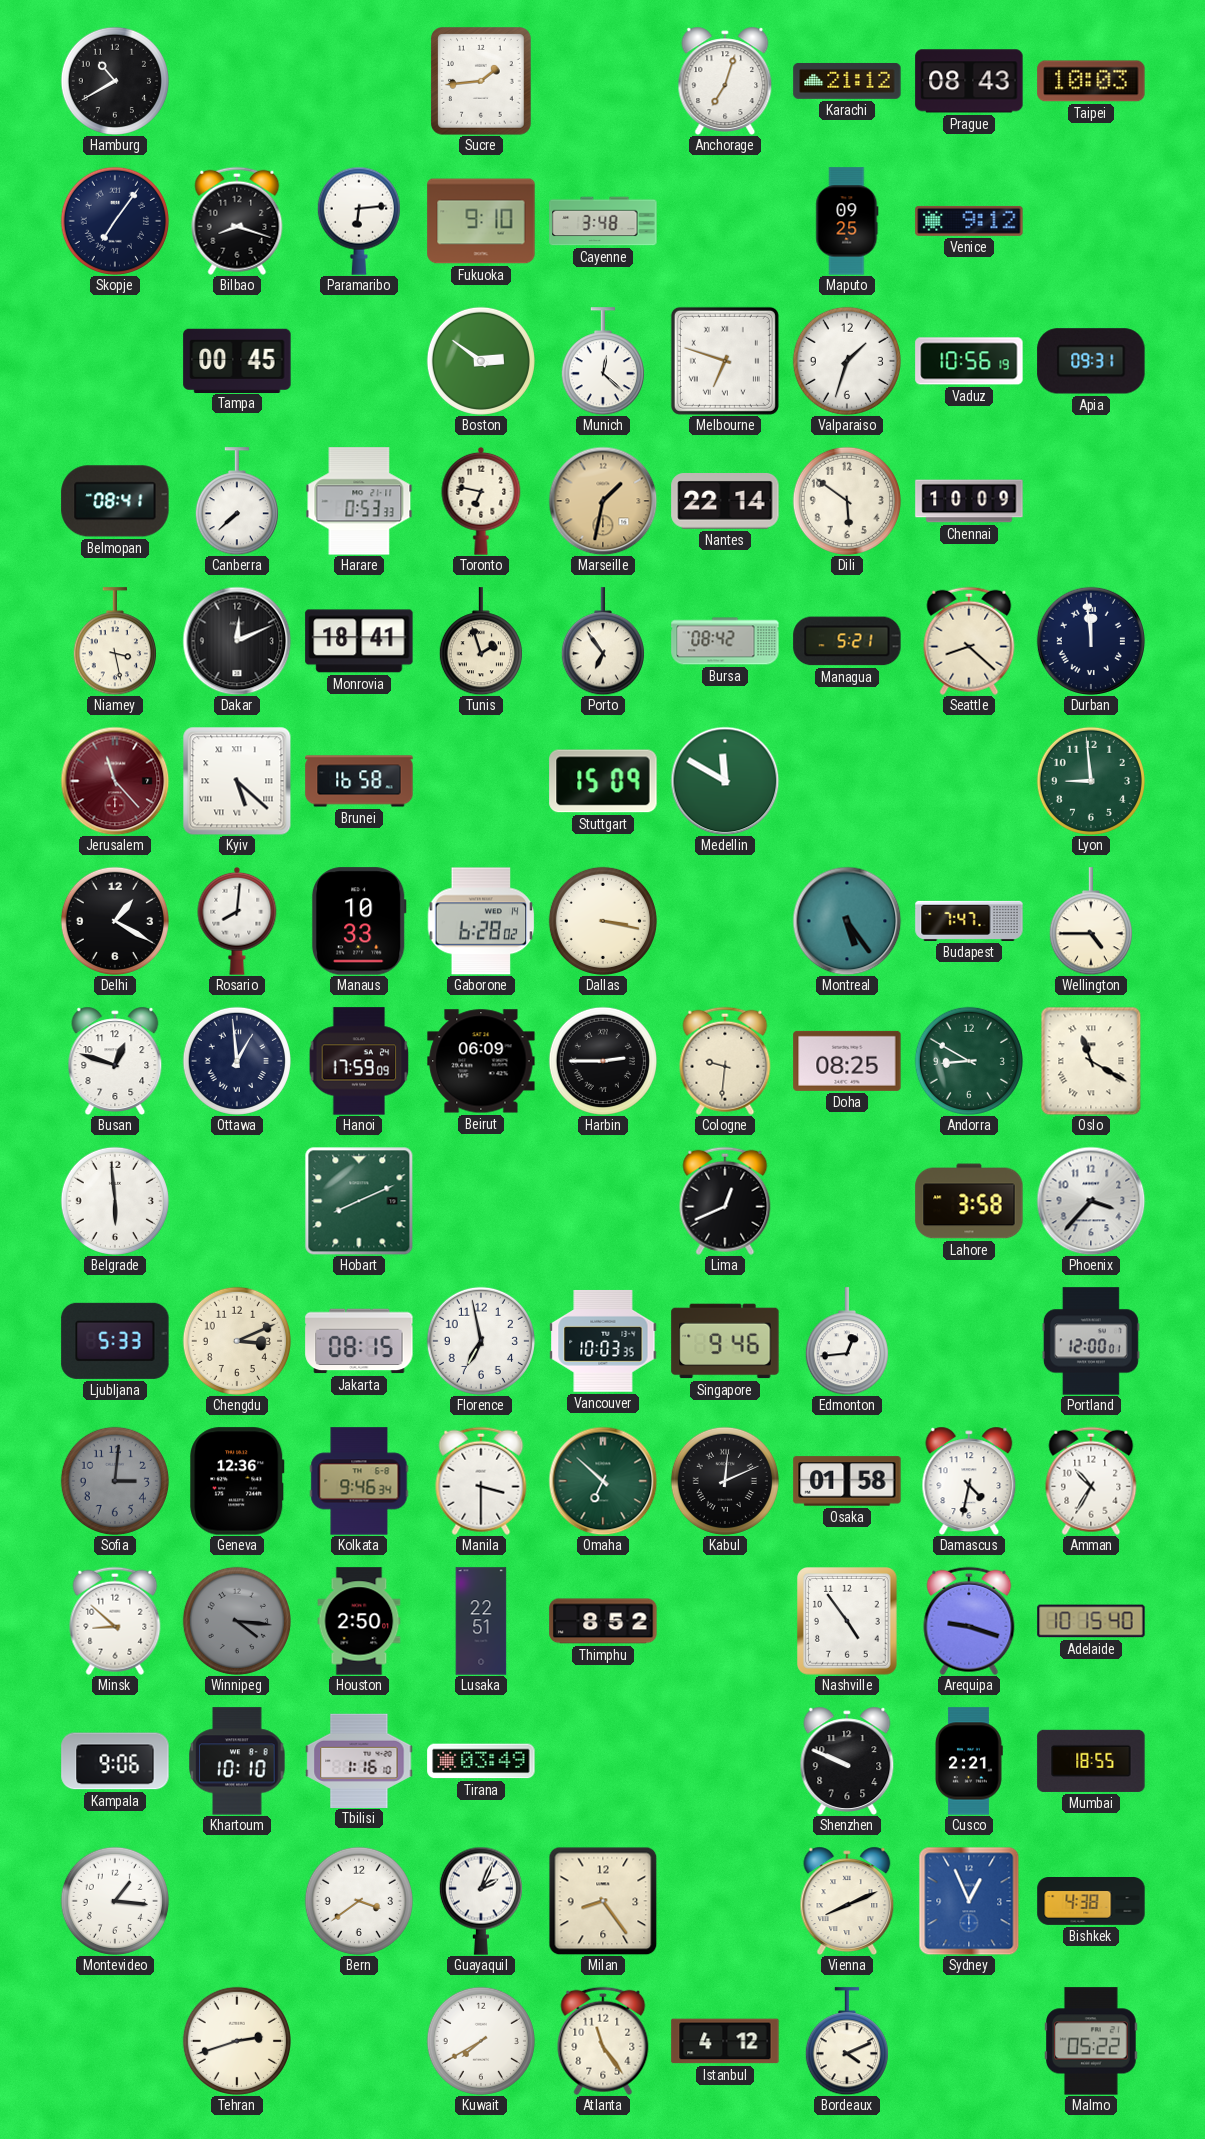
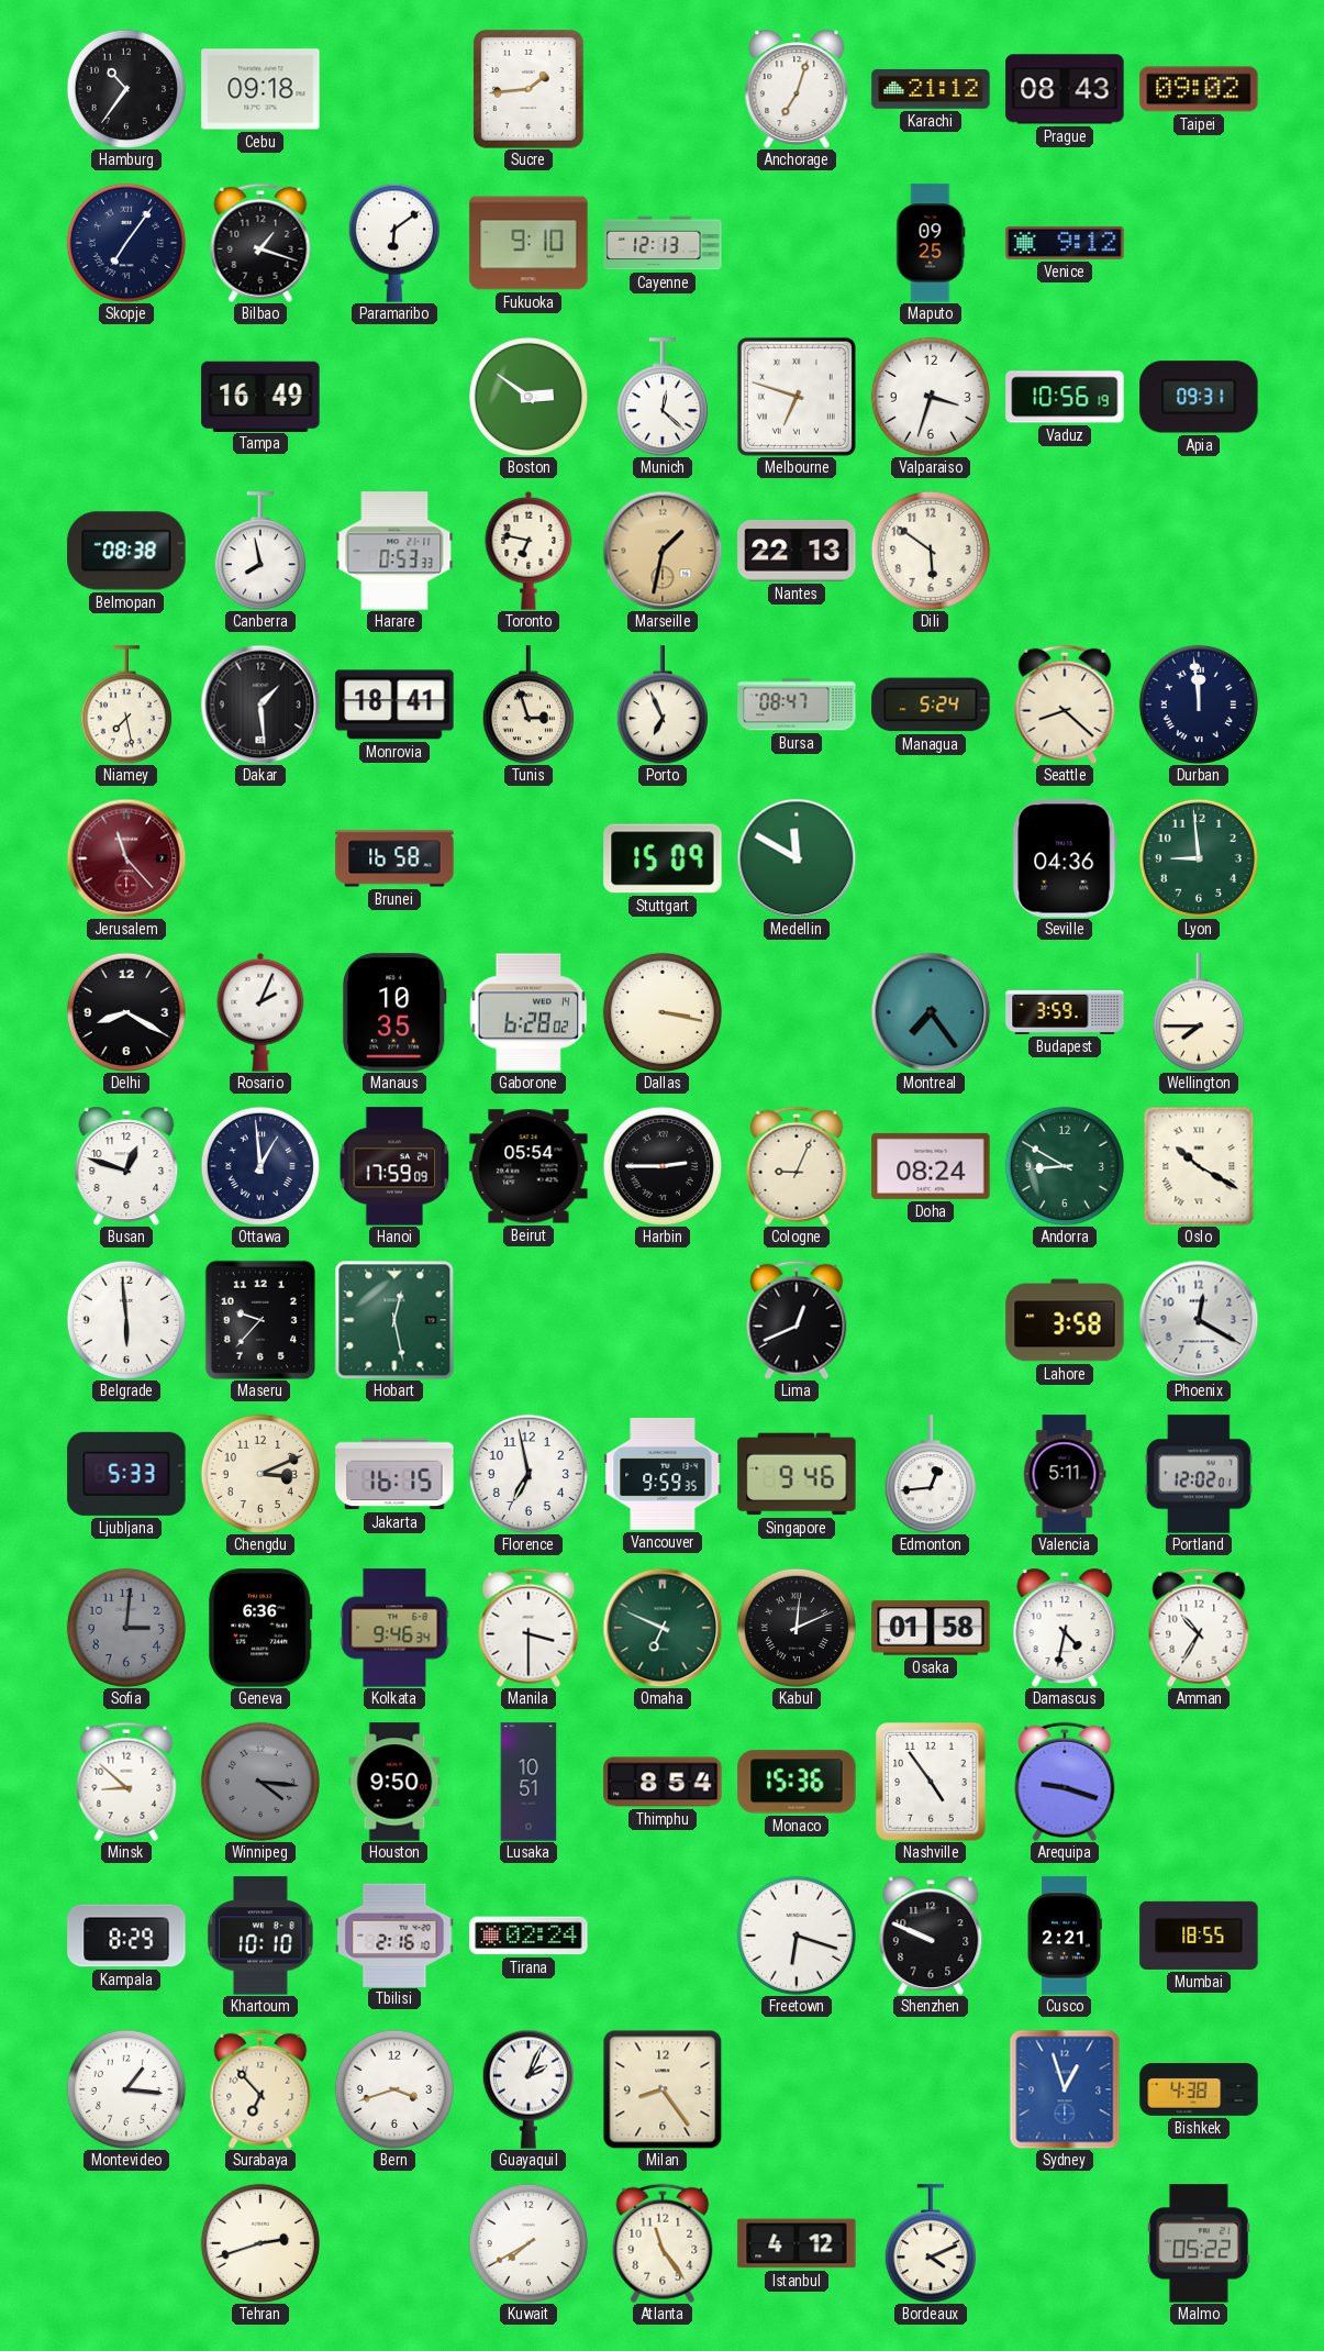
Hamburg: 10:40 -> 10:36 (126, 89)
Cebu: none -> 09:18 (260, 89)
Taipei: 10:03 -> 09:02 (1199, 89)
Bilbao: 8:18 -> 1:18 (260, 243)
Paramaribo: 6:14 -> 6:09 (394, 243)
Cayenne: 3:48 -> 12:13 (663, 243)
Tampa: 00:45 -> 16:49 (260, 396)
Valparaiso: 1:33 -> 3:33 (931, 397)
Belmopan: 08:41 -> 08:38 (126, 551)
Canberra: 7:38 -> 7:58 (260, 551)
Nantes: 22:14 -> 22:13 (797, 552)
Chennai: 10:09 -> none (969, 501)
Niamey: 3:28 -> 7:28 (126, 705)
Dakar: 12:11 -> 1:29 (260, 705)
Tunis: 1:57 -> 2:57 (529, 705)
Porto: 6:54 -> 6:56 (663, 705)
Bursa: 08:42 -> 08:47 (797, 705)
Managua: 5:21 -> 5:24 (931, 705)
Kyiv: 5:22 -> none (237, 781)
Seville: none -> 04:36 (1065, 858)
Delhi: 1:20 -> 8:20 (126, 1012)
Rosario: 8:01 -> 2:04 (260, 1012)
Manaus: 10:33 -> 10:35 (394, 1012)
Montreal: 5:24 -> 7:24 (931, 1012)
Budapest: 7:47 -> 3:59 (1065, 1012)
Wellington: 4:45 -> 7:45 (1199, 1012)
Beirut: 06:09 -> 05:54 (529, 1166)
Cologne: 9:31 -> 9:04 (797, 1166)
Doha: 08:25 -> 08:24 (931, 1166)
Oslo: 11:20 -> 10:20 (1199, 1166)
Maseru: none -> 9:37 (260, 1319)
Hobart: 8:11 -> 12:28 (394, 1320)
Phoenix: 3:37 -> 12:20 (1199, 1320)
Jakarta: 08:15 -> 16:15 (394, 1474)
Vancouver: 10:03 -> 9:59 (663, 1474)
Valencia: none -> 5:11 (1065, 1474)
Portland: 12:00 -> 12:02 (1199, 1474)
Geneva: 12:36 -> 6:36 (260, 1628)
Omaha: 6:52 -> 6:49 (663, 1628)
Houston: 2:50 -> 9:50 (394, 1782)
Lusaka: 22:51 -> 10:51 (529, 1782)
Thimphu: 8:52 -> 8:54 (663, 1782)
Monaco: none -> 15:36 (797, 1782)
Adelaide: 10:15 -> none (1091, 1621)
Kampala: 9:06 -> 8:29 (126, 1936)
Tbilisi: 1:16 -> 2:16 (394, 1934)
Tirana: 03:49 -> 02:24 (529, 1936)
Freetown: none -> 6:18 (797, 1936)
Surabaya: none -> 6:53 (260, 2089)
Bern: 3:39 -> 3:42 (394, 2089)
Vienna: 8:11 -> none (847, 1900)
Sydney: 12:56 -> 12:57 (1065, 2089)
